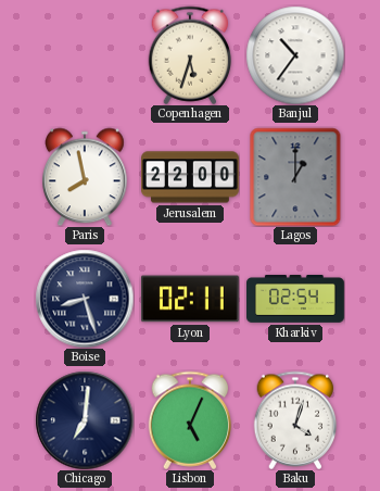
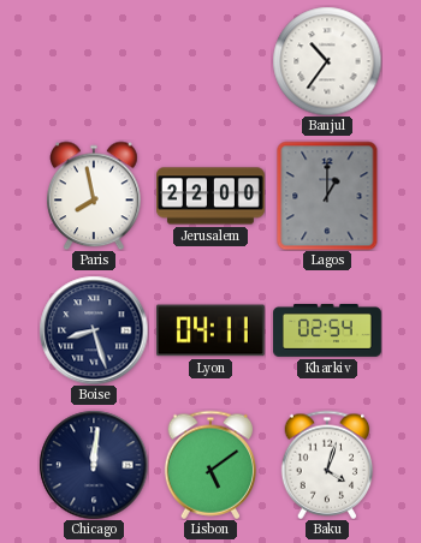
Copenhagen: 5:33 -> none (190, 55)
Lyon: 02:11 -> 04:11 (210, 330)
Chicago: 7:01 -> 12:01 (94, 465)
Lisbon: 5:04 -> 5:09 (210, 465)
